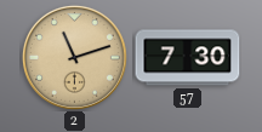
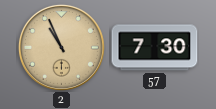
2: 11:12 -> 10:56 (61, 47)
